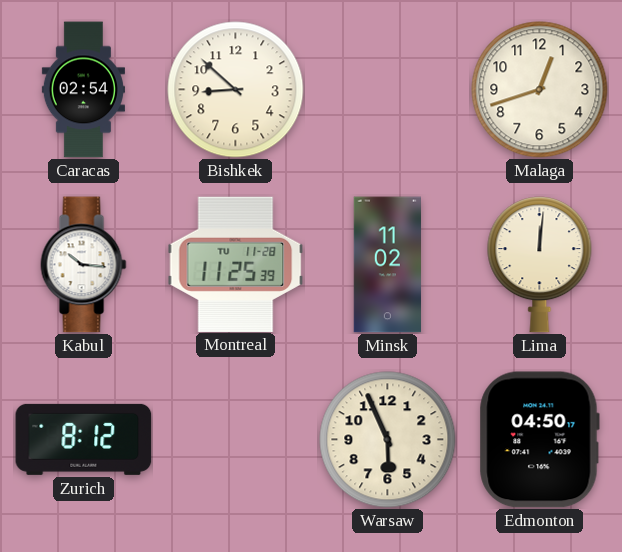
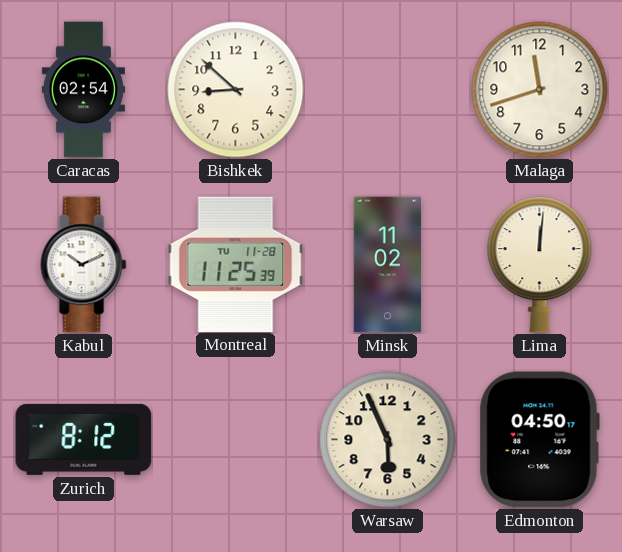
Malaga: 12:42 -> 11:42 (540, 90)
Kabul: 10:16 -> 10:11 (84, 265)
